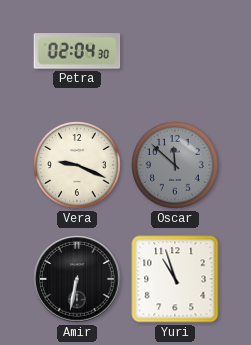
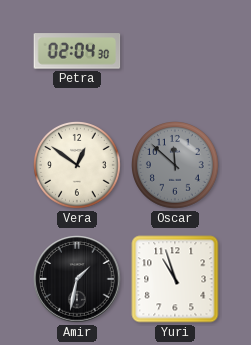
Vera: 9:19 -> 12:51 (78, 166)
Amir: 6:32 -> 1:32 (77, 279)
